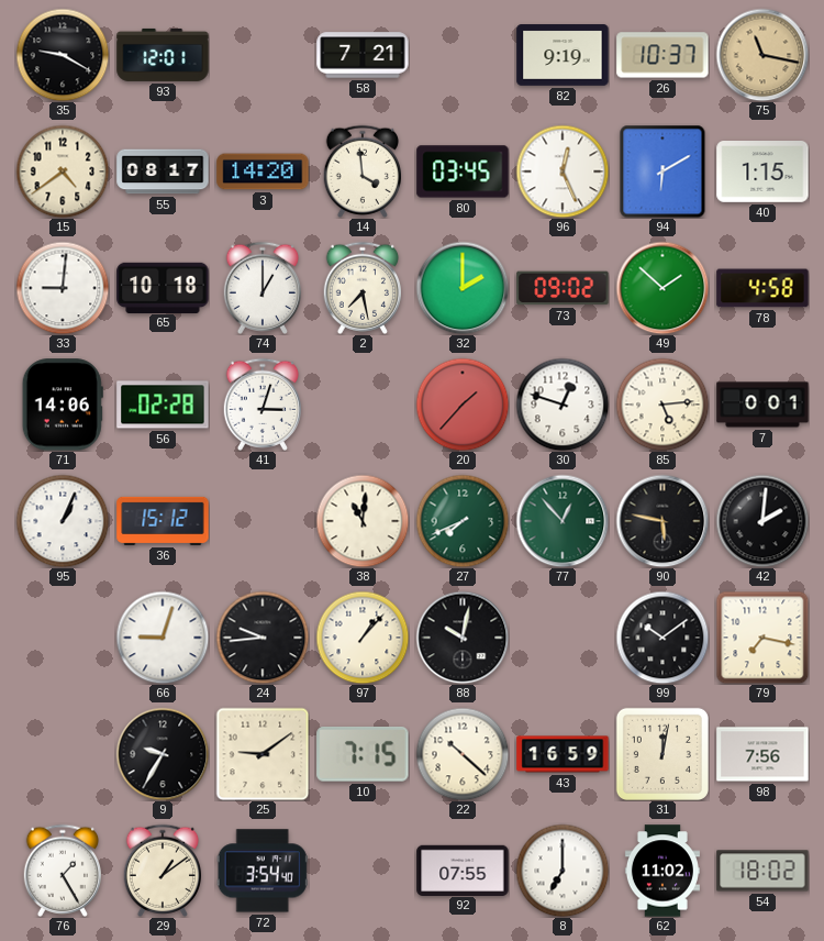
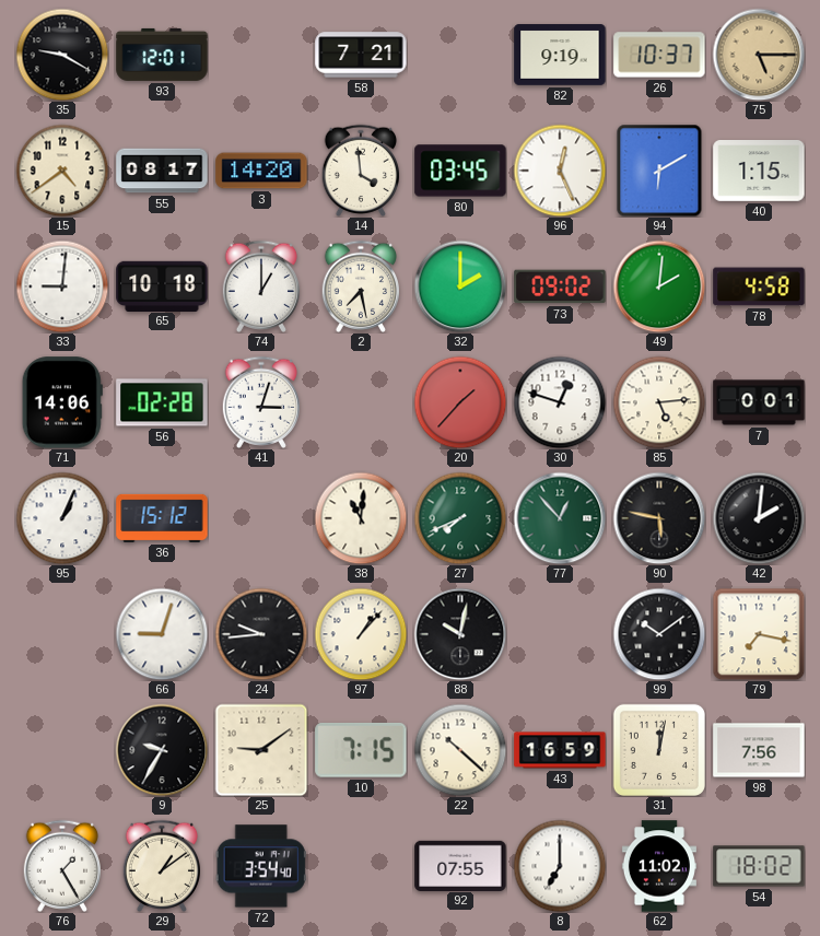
75: 11:17 -> 5:15 (759, 55)
49: 1:52 -> 2:01 (659, 286)
